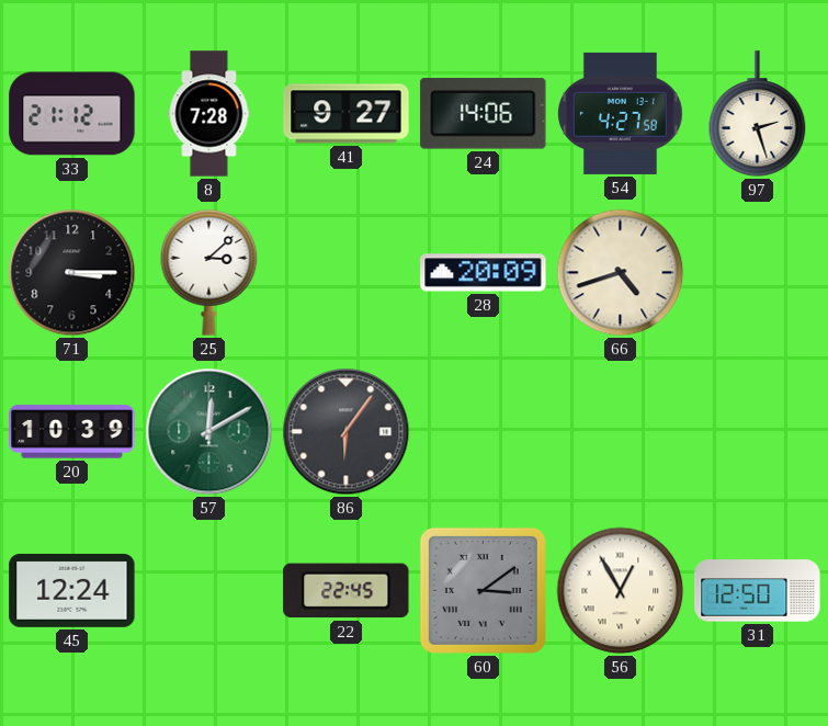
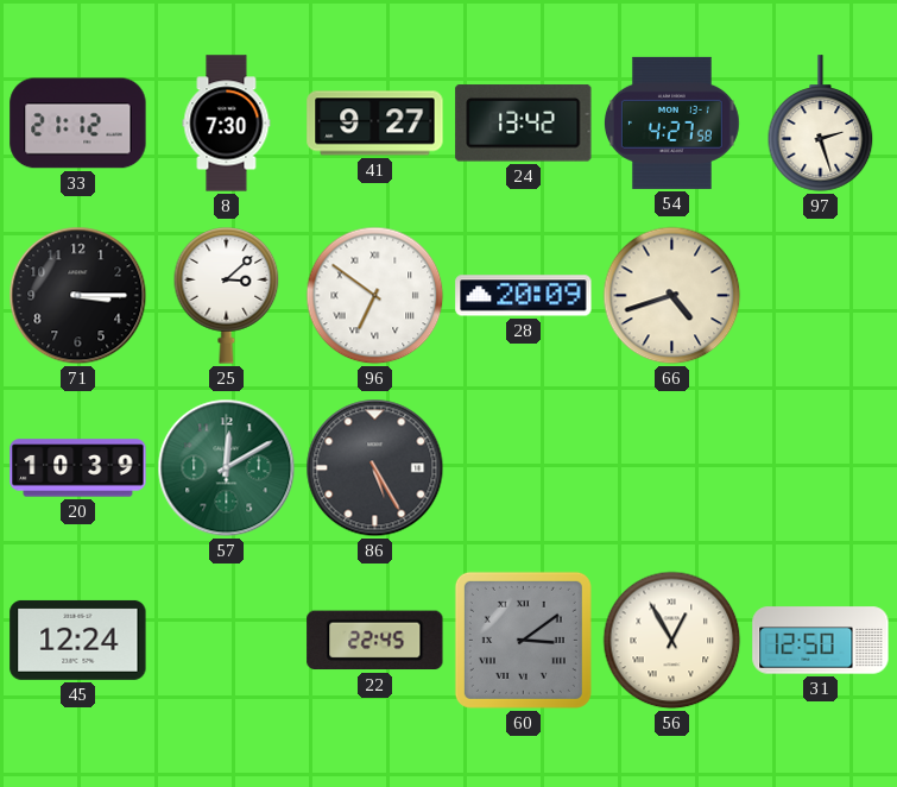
8: 7:28 -> 7:30 (227, 124)
24: 14:06 -> 13:42 (524, 124)
96: none -> 6:51 (375, 296)
86: 6:06 -> 5:25 (375, 468)
